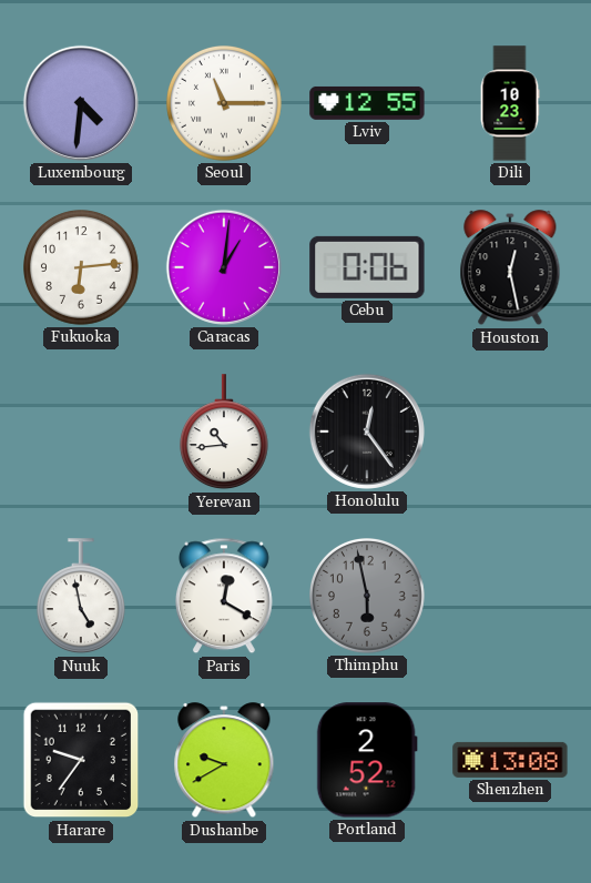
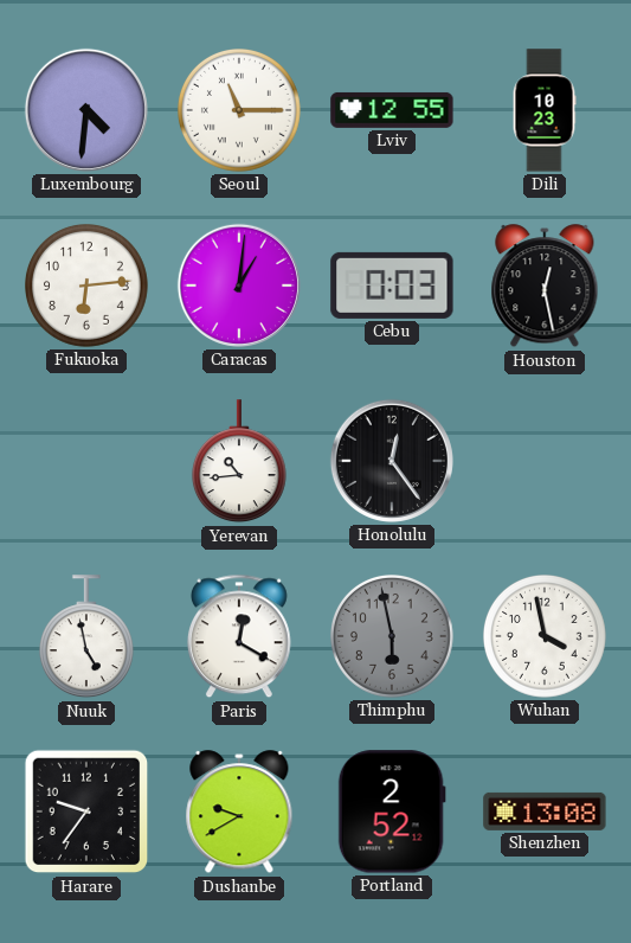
Cebu: 0:06 -> 0:03 (392, 286)
Wuhan: none -> 3:58 (546, 637)
